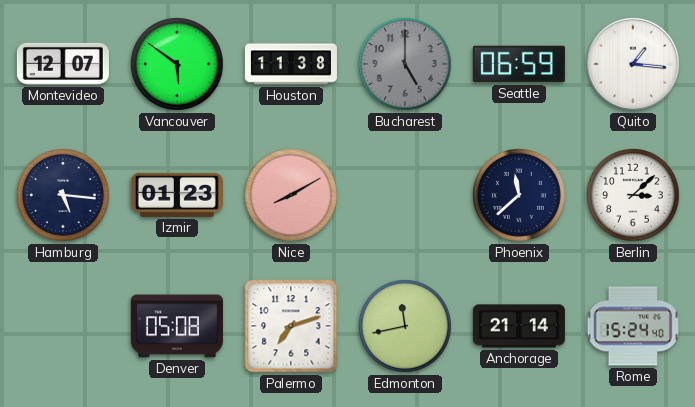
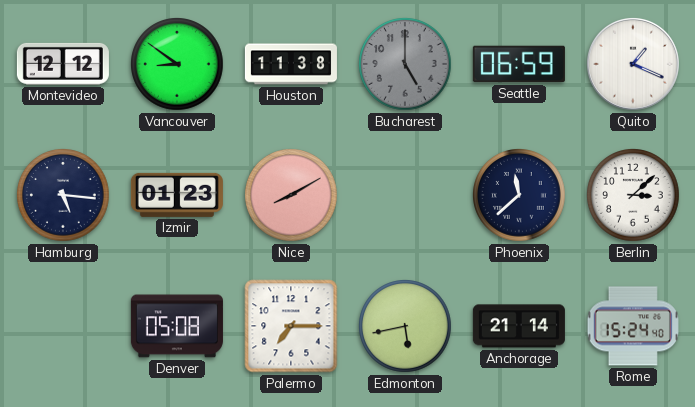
Montevideo: 12:07 -> 12:12 (63, 64)
Vancouver: 5:51 -> 8:51 (177, 64)
Quito: 1:16 -> 1:19 (633, 64)
Palermo: 7:12 -> 7:15 (291, 326)
Edmonton: 11:43 -> 5:43 (405, 326)
